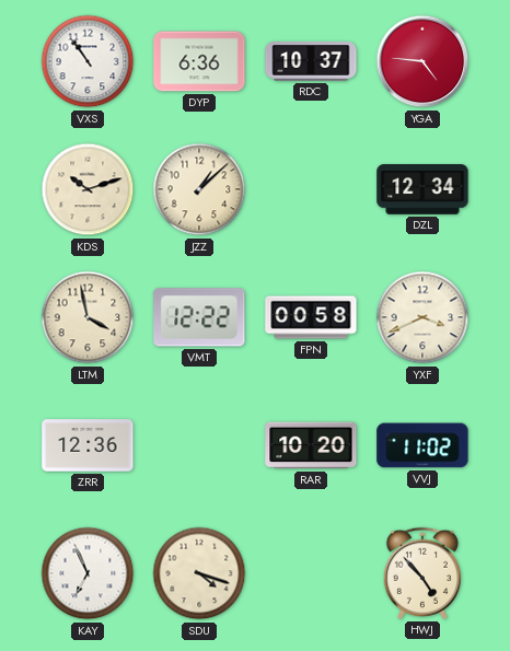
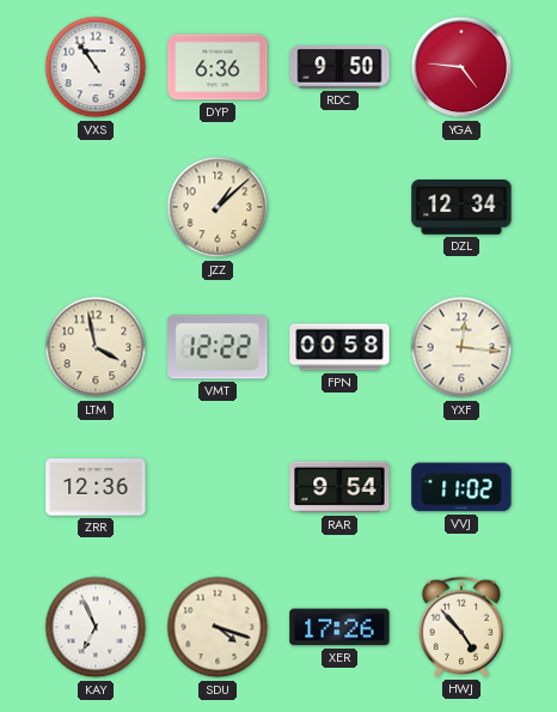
RDC: 10:37 -> 9:50 (339, 68)
KDS: 10:12 -> none (88, 189)
YXF: 3:41 -> 12:16 (461, 347)
RAR: 10:20 -> 9:54 (339, 487)
XER: none -> 17:26 (339, 627)
